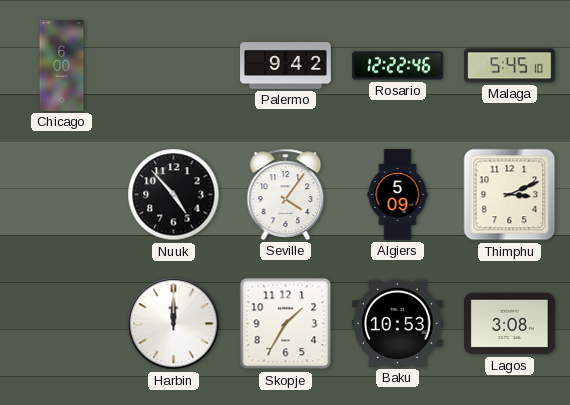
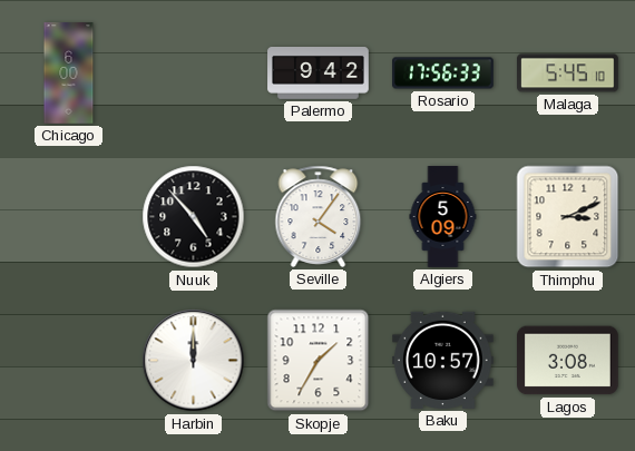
Rosario: 12:22 -> 17:56 (443, 73)
Baku: 10:53 -> 10:57 (443, 360)
